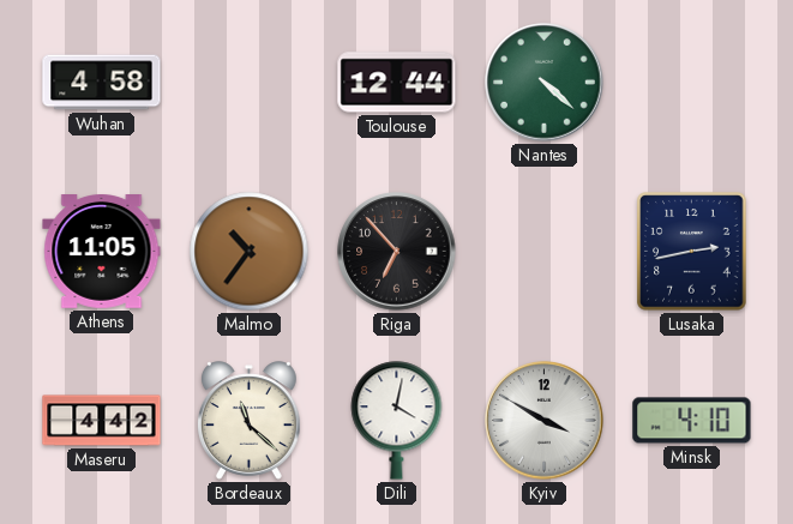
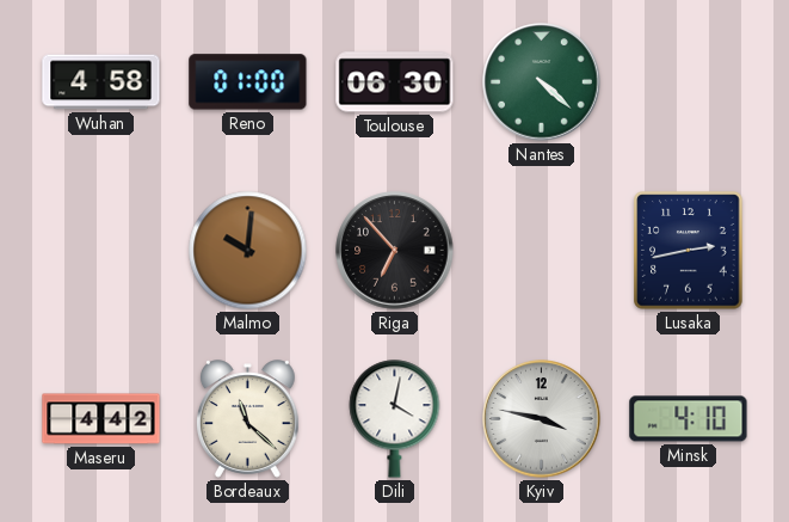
Reno: none -> 01:00 (248, 82)
Toulouse: 12:44 -> 06:30 (395, 82)
Athens: 11:05 -> none (102, 252)
Malmo: 10:36 -> 10:01 (248, 251)
Kyiv: 3:50 -> 3:47 (542, 419)
